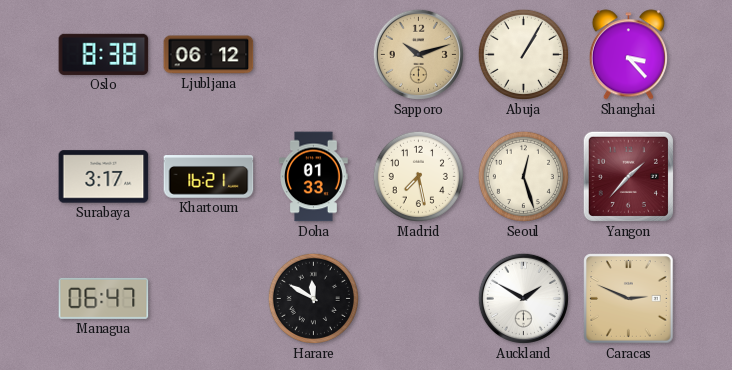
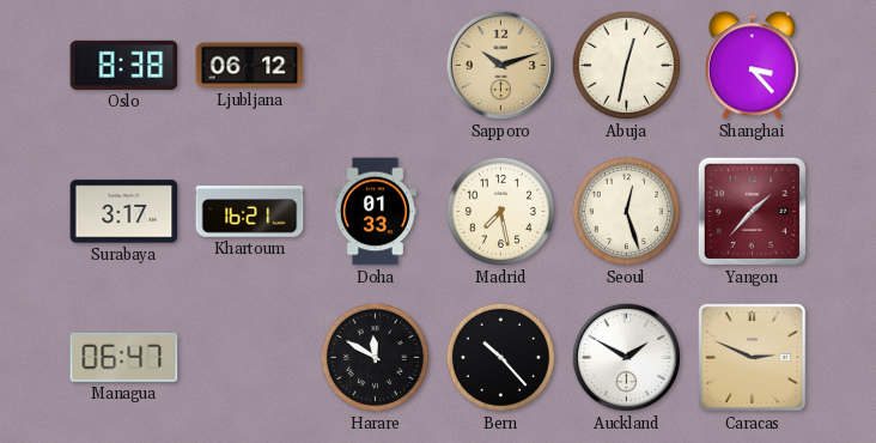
Abuja: 1:05 -> 12:32 (626, 65)
Bern: none -> 10:23 (500, 357)
